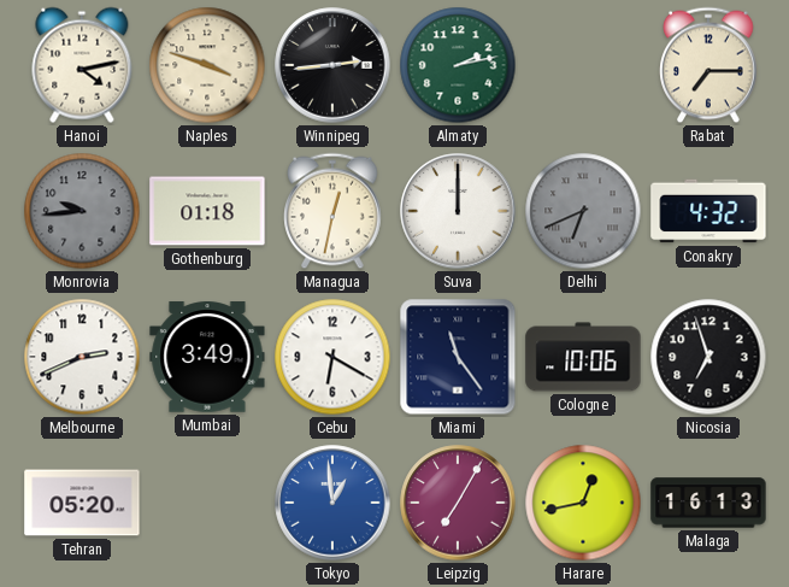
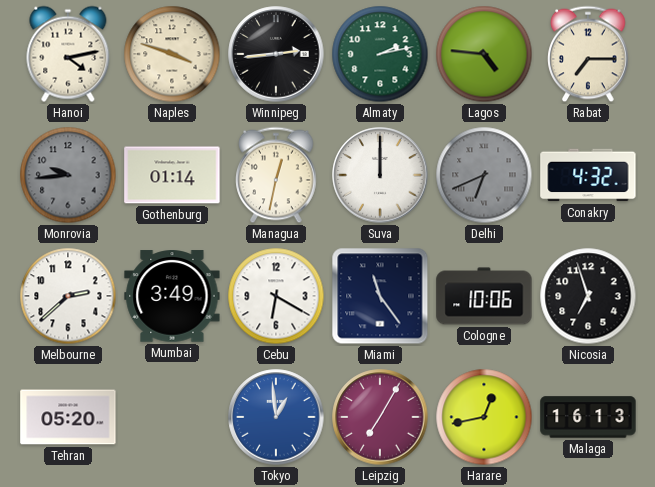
Lagos: none -> 4:46 (484, 54)
Gothenburg: 01:18 -> 01:14 (172, 175)
Melbourne: 2:41 -> 2:38 (68, 296)
